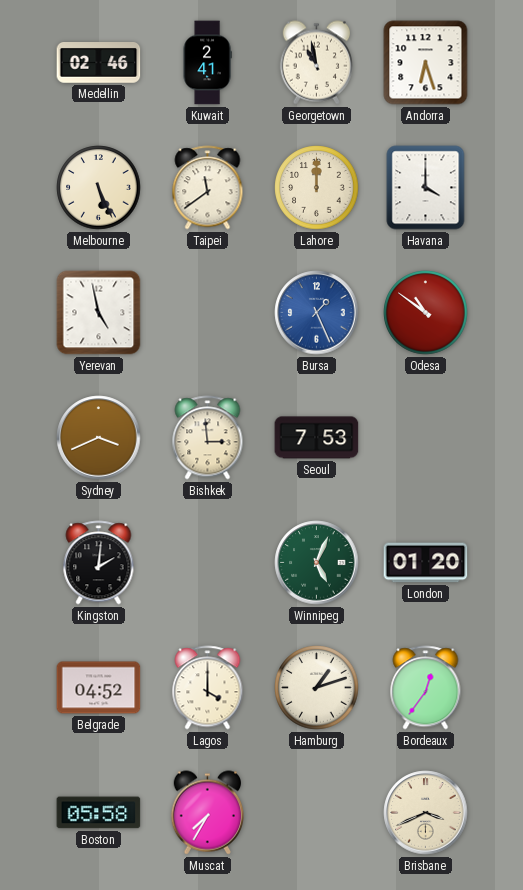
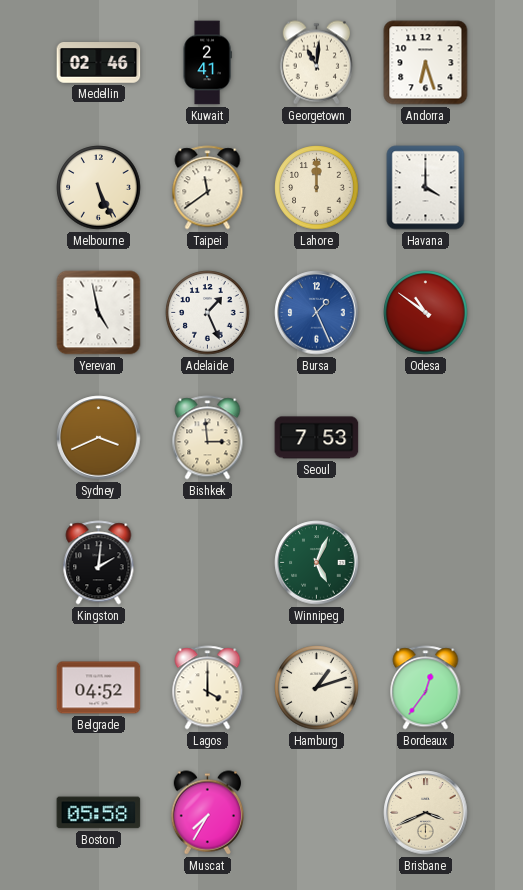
Georgetown: 10:58 -> 11:01 (317, 63)
Adelaide: none -> 1:26 (208, 313)
London: 01:20 -> none (426, 563)
